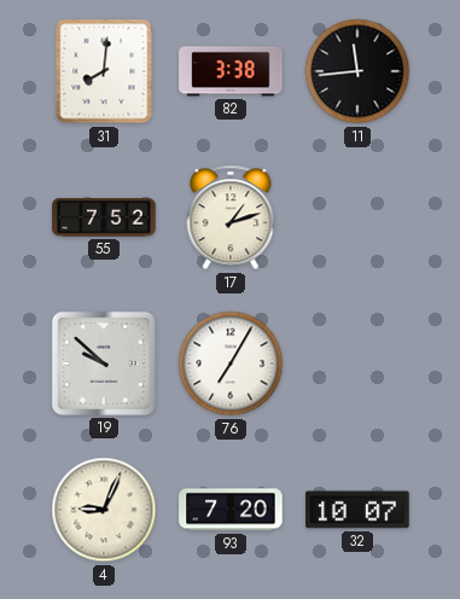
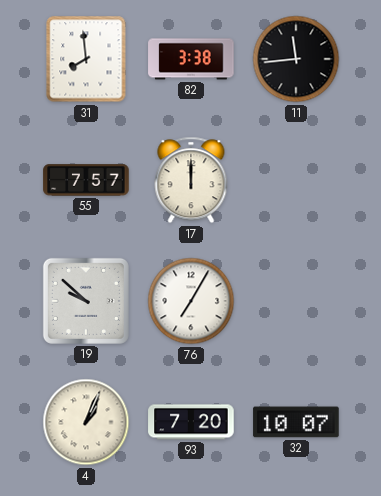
31: 8:01 -> 7:59 (86, 59)
55: 7:52 -> 7:57 (86, 180)
17: 1:12 -> 12:00 (191, 180)
4: 9:04 -> 1:04 (86, 422)
